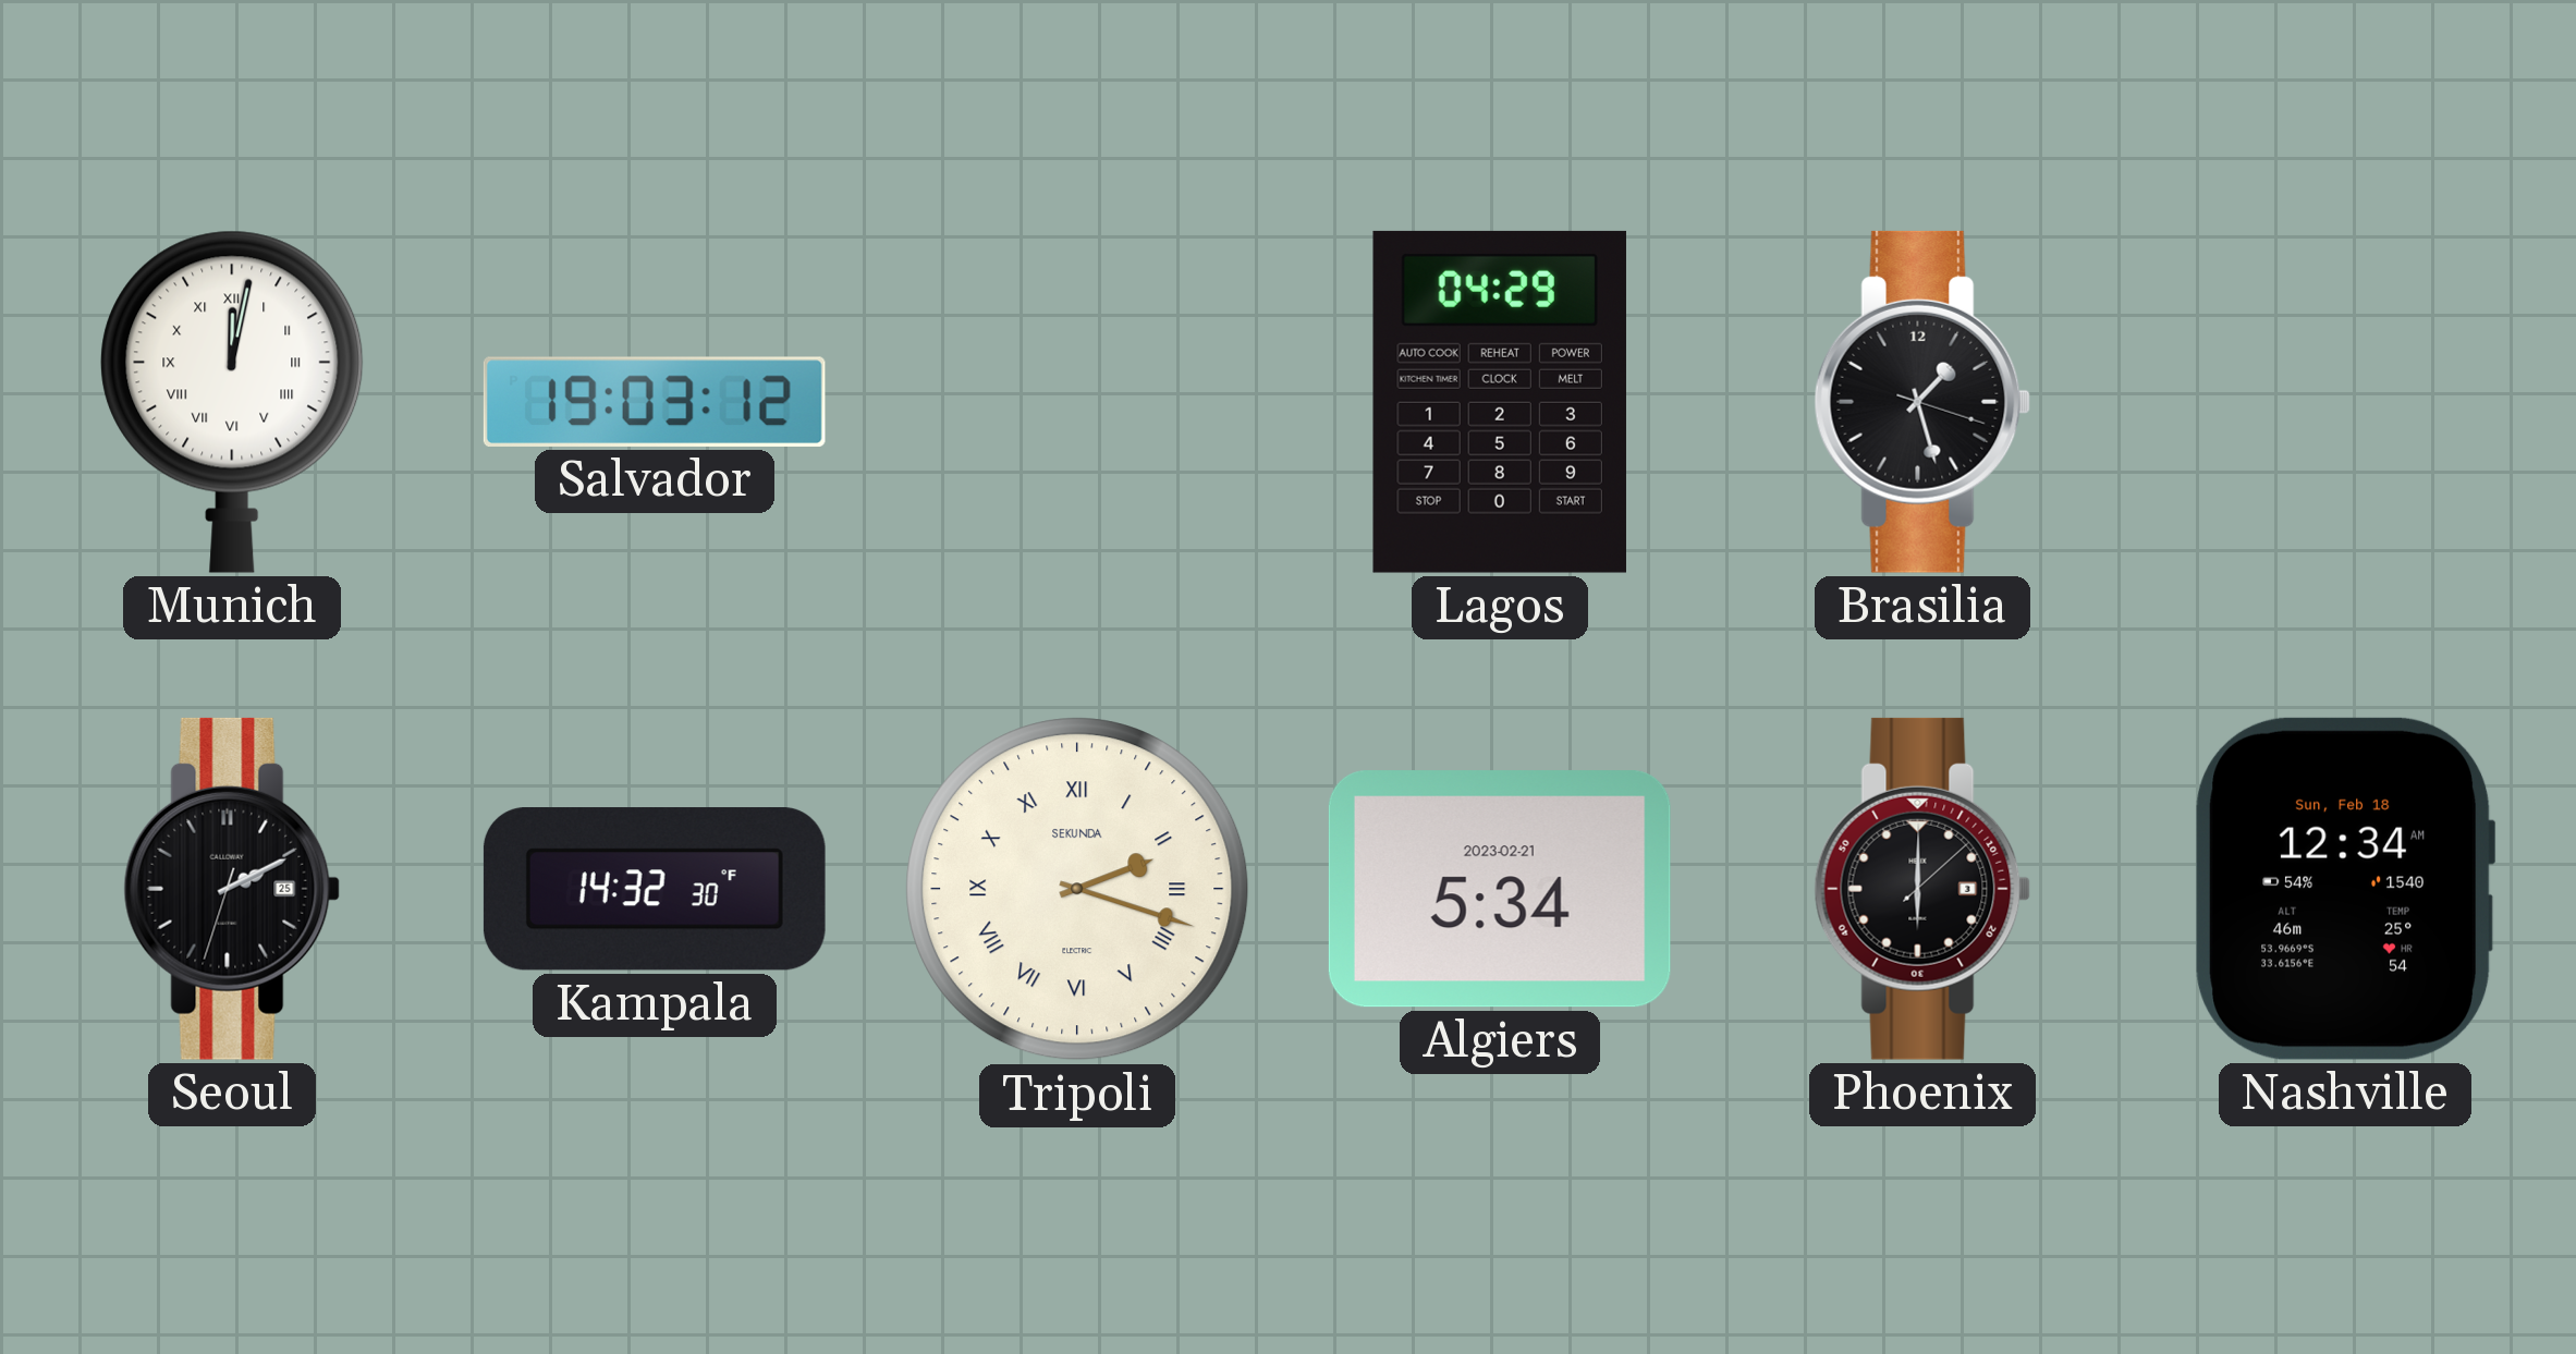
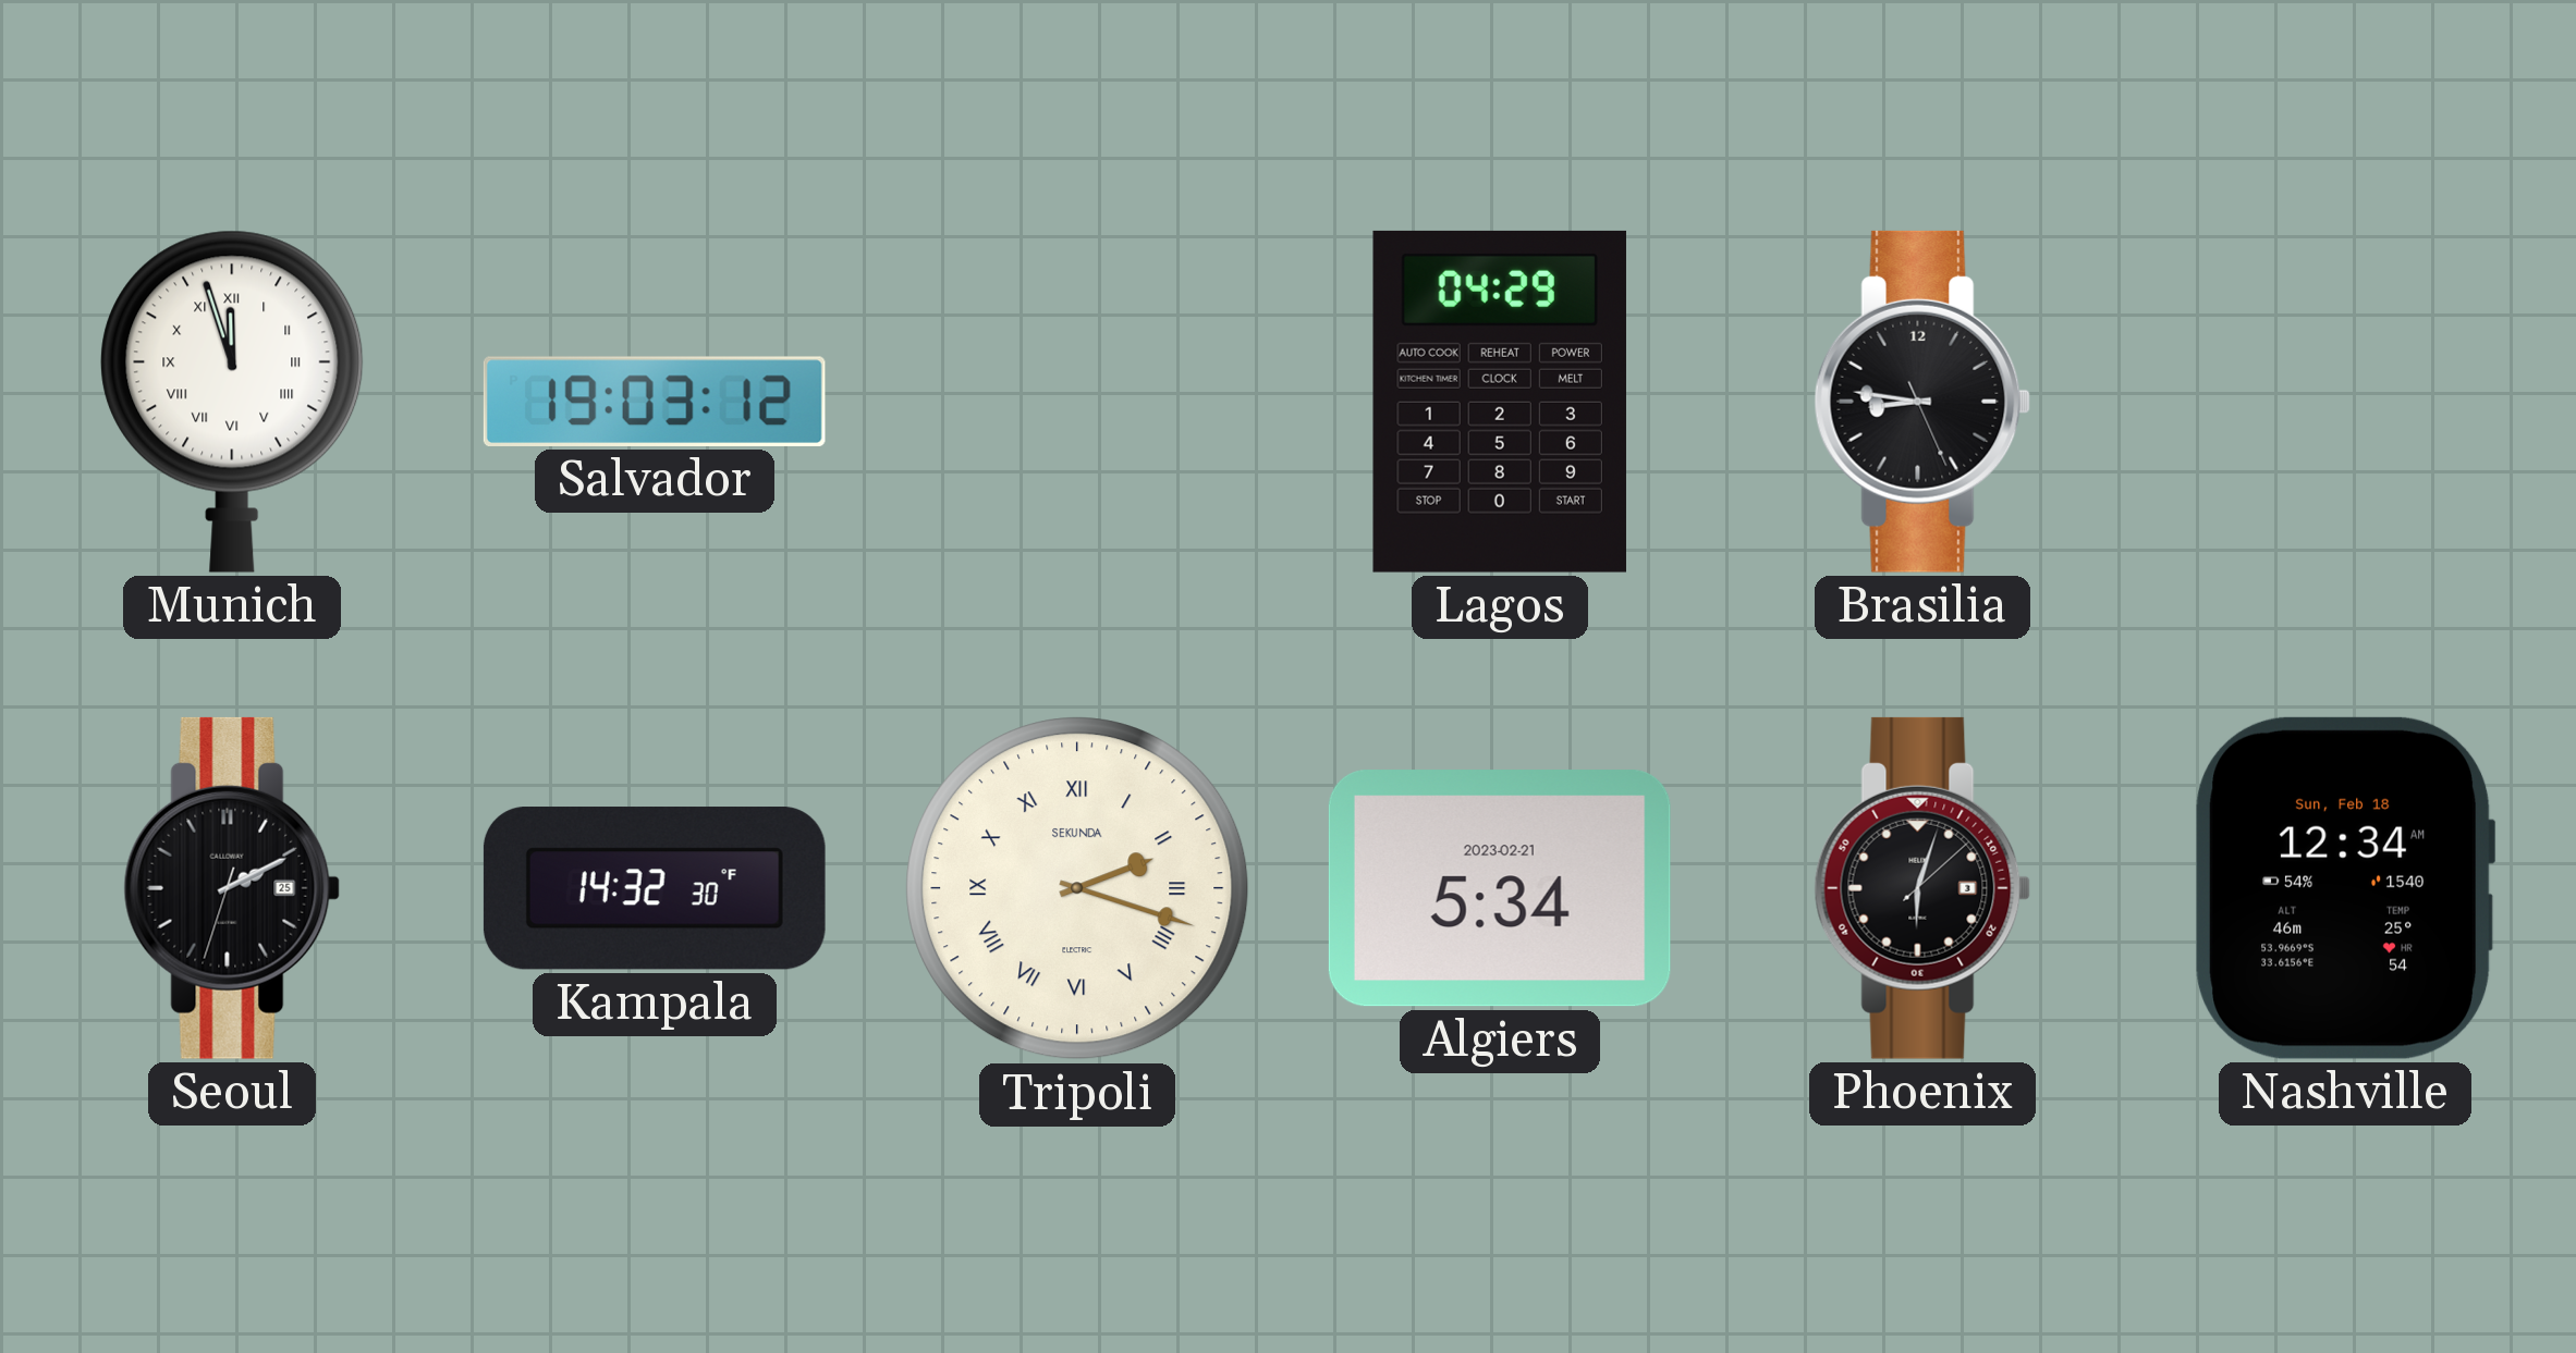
Munich: 12:02 -> 11:57 (232, 402)
Brasilia: 1:27 -> 8:46 (1922, 402)
Phoenix: 6:00 -> 6:03 (1922, 888)
